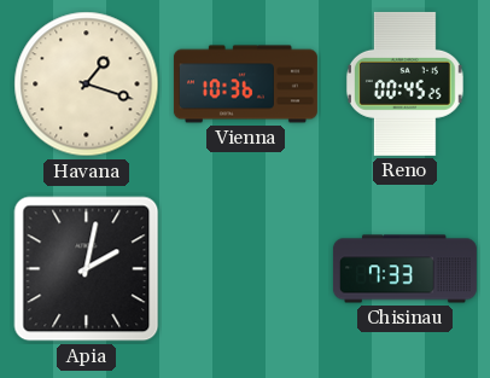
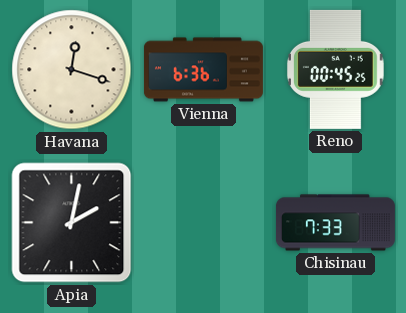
Havana: 1:18 -> 12:18 (72, 70)
Vienna: 10:36 -> 6:36 (203, 70)
